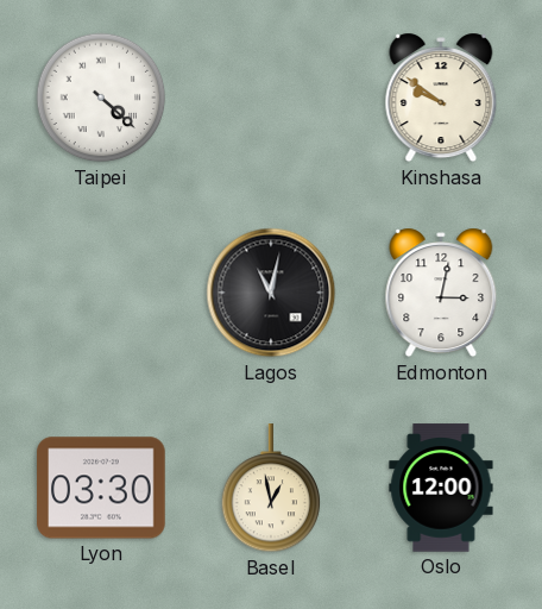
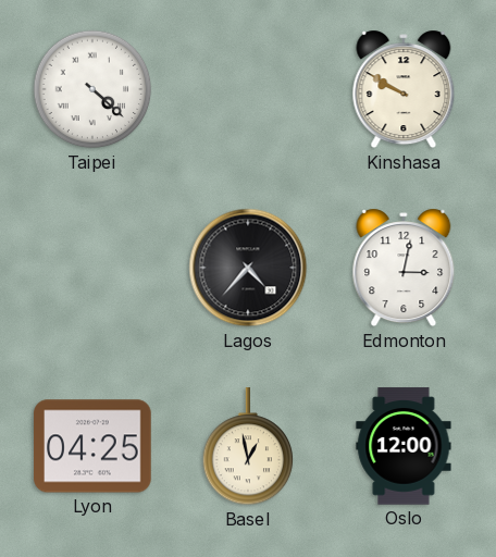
Kinshasa: 9:51 -> 9:50 (404, 89)
Lagos: 11:02 -> 4:37 (248, 268)
Lyon: 03:30 -> 04:25 (92, 446)
